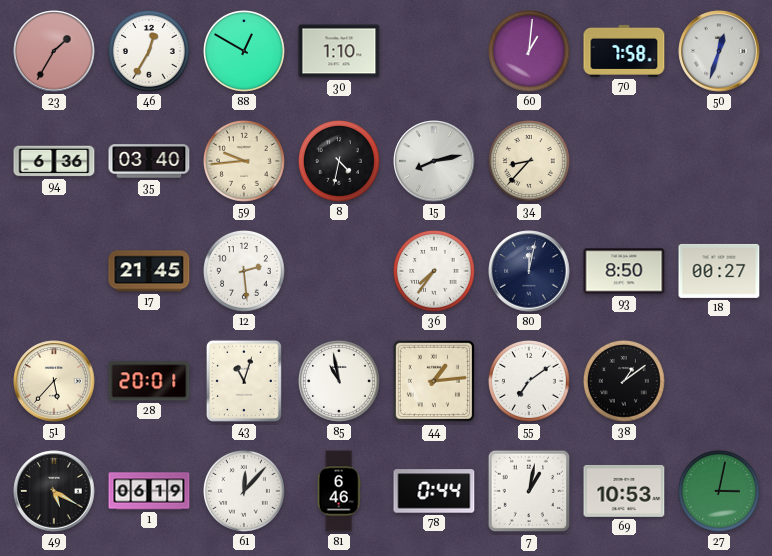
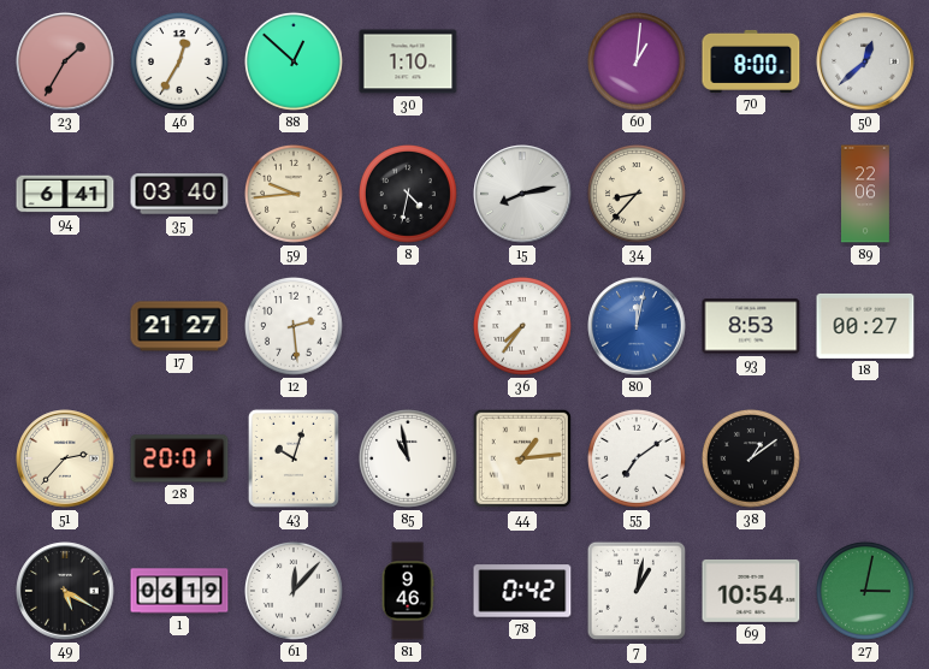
88: 12:50 -> 12:52 (294, 61)
70: 7:58 -> 8:00 (751, 61)
50: 12:33 -> 12:38 (865, 61)
94: 6:36 -> 6:41 (65, 194)
89: none -> 22:06 (866, 194)
17: 21:45 -> 21:27 (179, 326)
80 dial: navy -> blue (637, 326)
93: 8:50 -> 8:53 (751, 326)
51: 5:37 -> 2:37 (65, 458)
43: 11:03 -> 10:03 (294, 458)
81: 6:46 -> 9:46 (408, 591)
78: 0:44 -> 0:42 (522, 591)
69: 10:53 -> 10:54 (751, 591)
